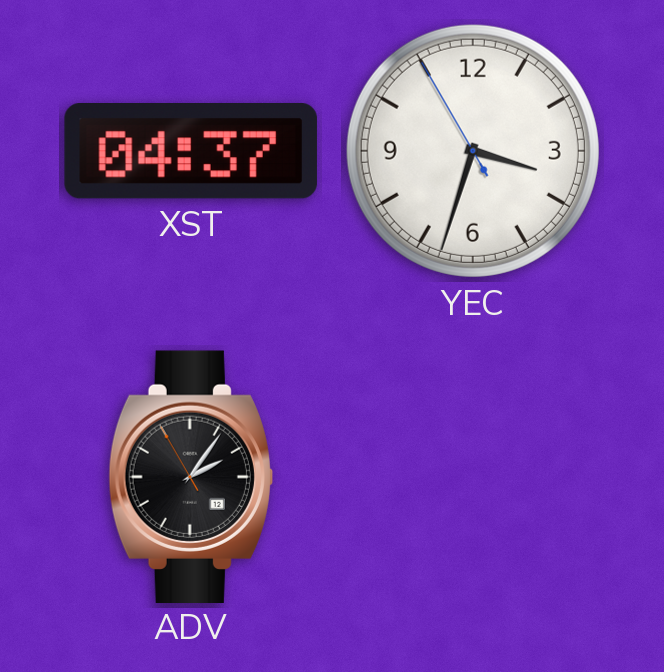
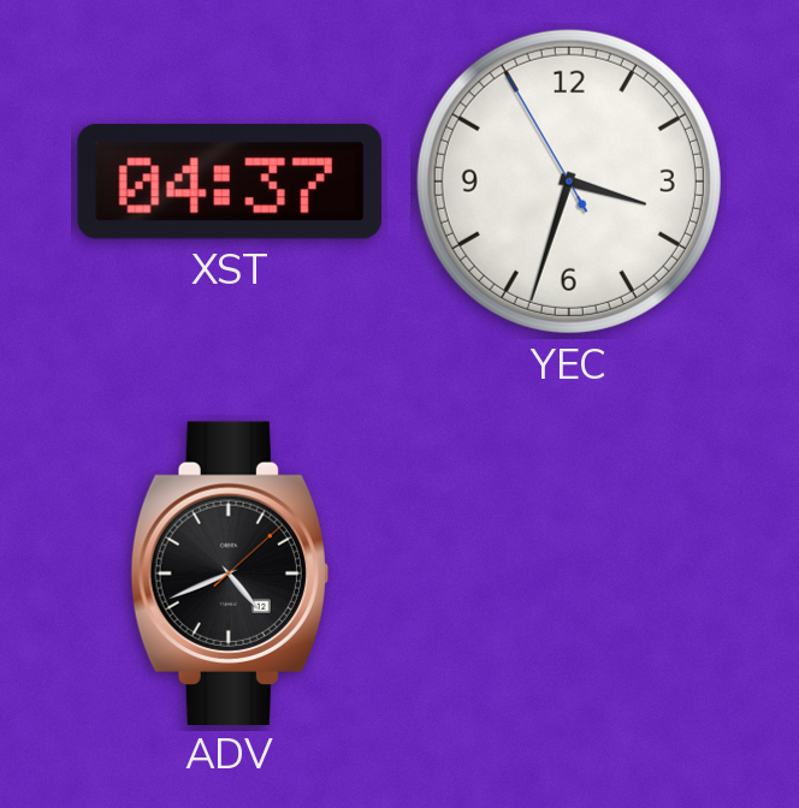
ADV: 2:05 -> 4:41 (230, 572)
